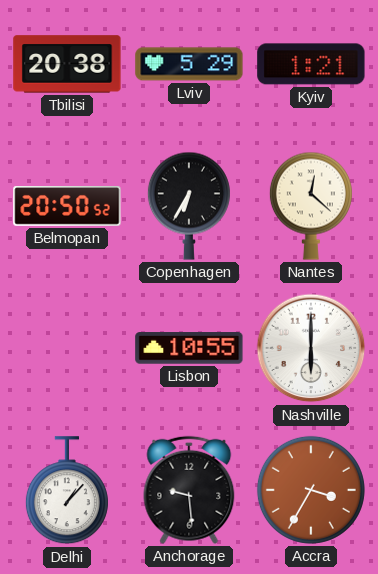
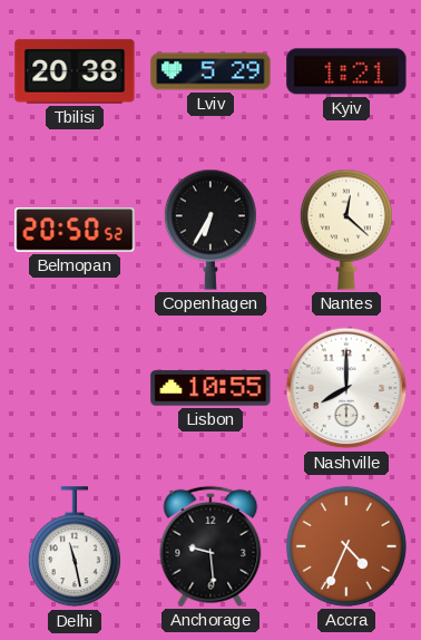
Nashville: 6:00 -> 8:00 (346, 388)
Delhi: 1:07 -> 11:28 (75, 547)
Accra: 3:35 -> 4:34 (346, 546)
